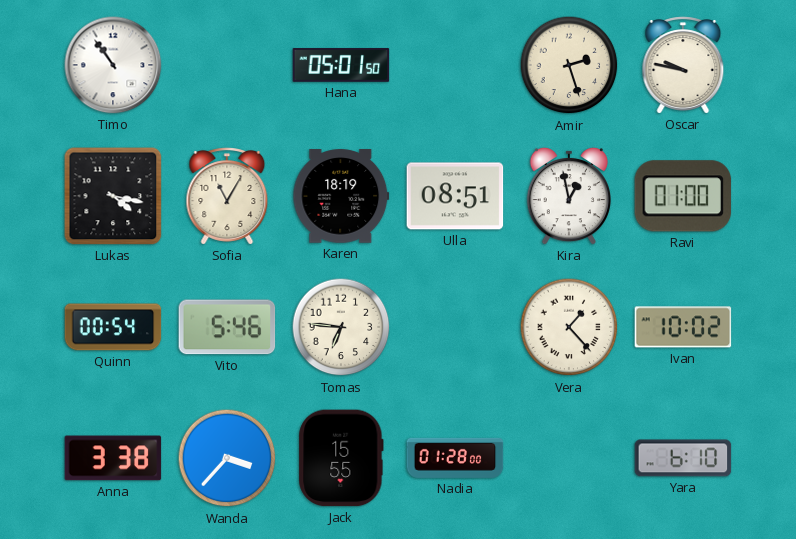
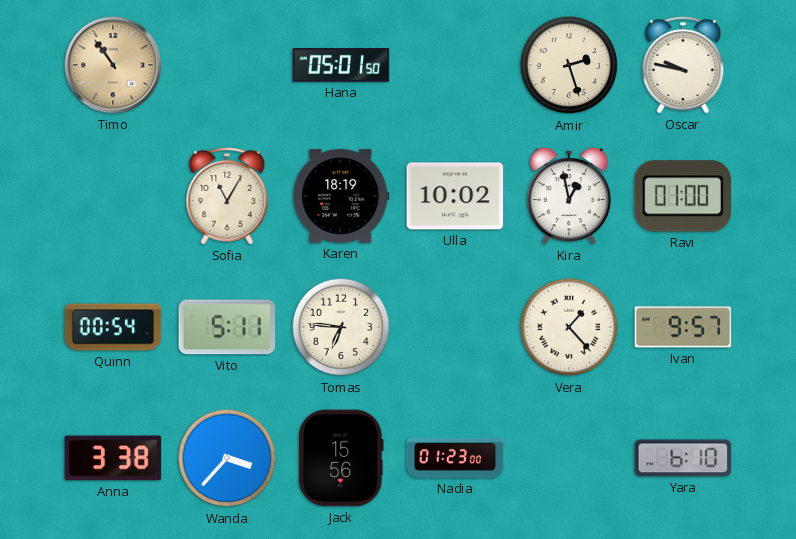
Timo dial: white -> champagne (113, 65)
Lukas: 4:17 -> none (113, 196)
Ulla: 08:51 -> 10:02 (455, 196)
Vito: 5:46 -> 5:11 (227, 327)
Ivan: 10:02 -> 9:57 (683, 327)
Jack: 15:55 -> 15:56 (341, 458)
Nadia: 01:28 -> 01:23 (455, 458)
